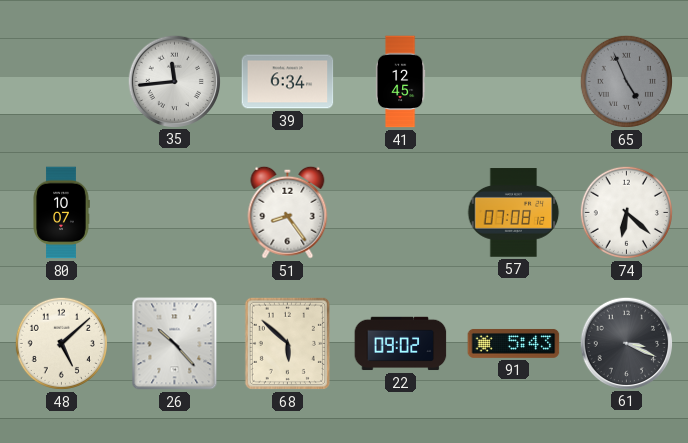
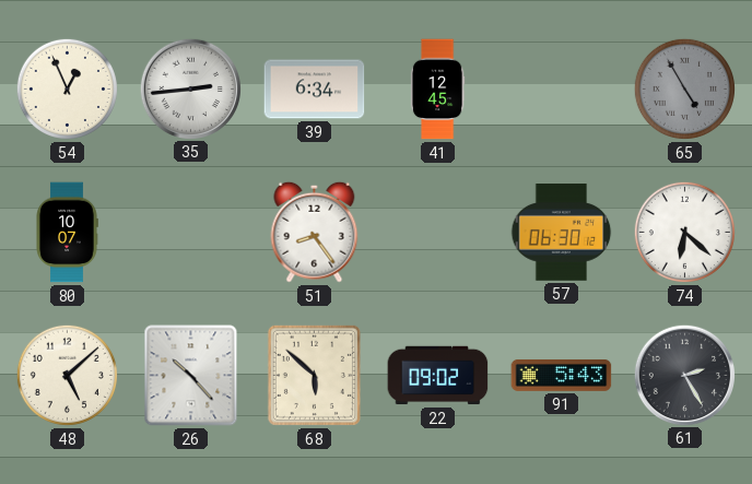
54: none -> 12:56 (67, 88)
35: 11:44 -> 2:44 (190, 88)
65: 4:56 -> 4:55 (684, 88)
57: 07:08 -> 06:30 (562, 233)
61: 3:19 -> 2:25 (684, 375)
